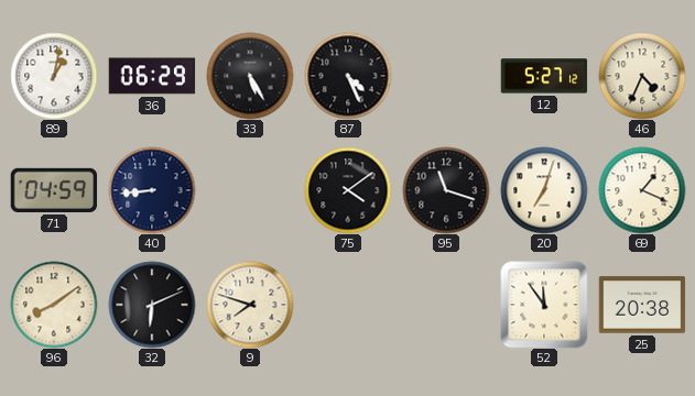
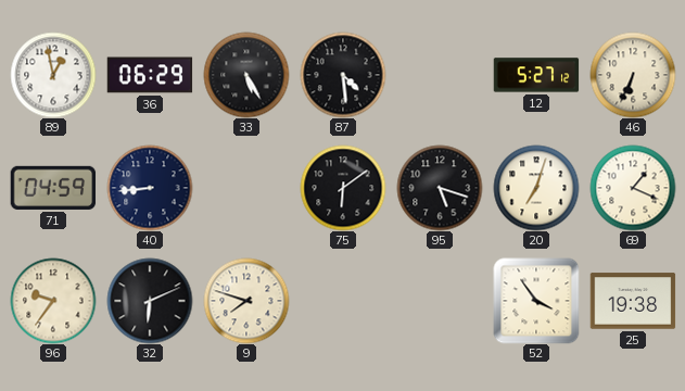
89: 1:02 -> 12:58 (53, 75)
87: 4:26 -> 4:29 (343, 75)
46: 4:34 -> 6:34 (633, 75)
75: 4:09 -> 6:09 (343, 188)
95: 11:18 -> 5:18 (440, 188)
96: 8:09 -> 9:36 (53, 301)
52: 11:54 -> 3:54 (536, 301)
25: 20:38 -> 19:38 (633, 301)
